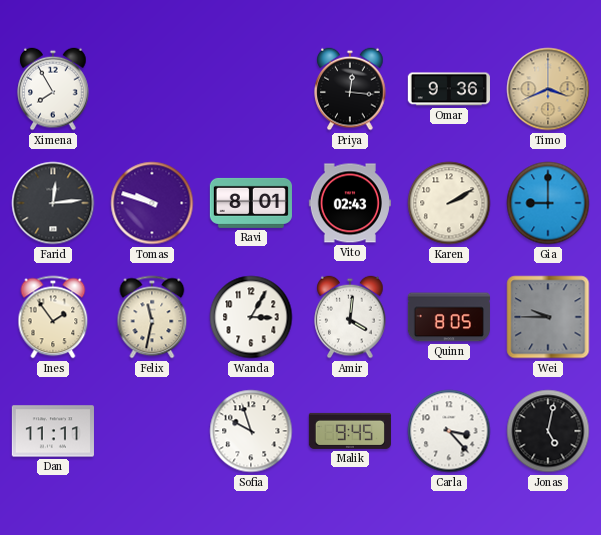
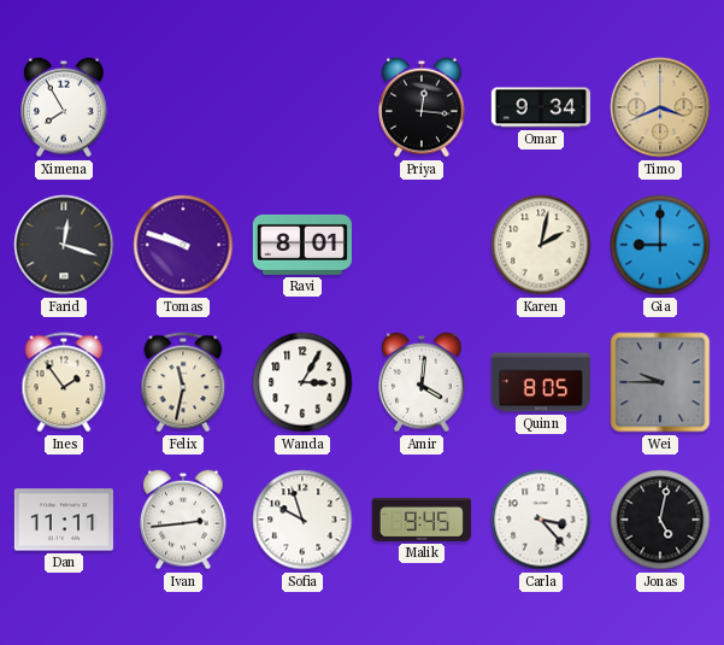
Omar: 9:36 -> 9:34 (541, 107)
Farid: 12:14 -> 12:18 (64, 245)
Vito: 02:43 -> none (350, 203)
Karen: 2:10 -> 2:02 (541, 245)
Ivan: none -> 2:44 (183, 520)
